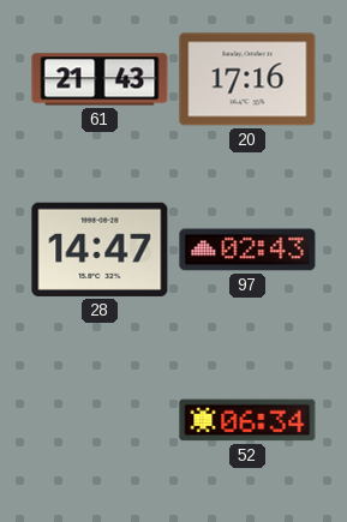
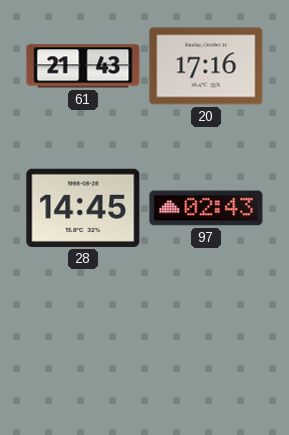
28: 14:47 -> 14:45 (83, 208)
52: 06:34 -> none (247, 420)
